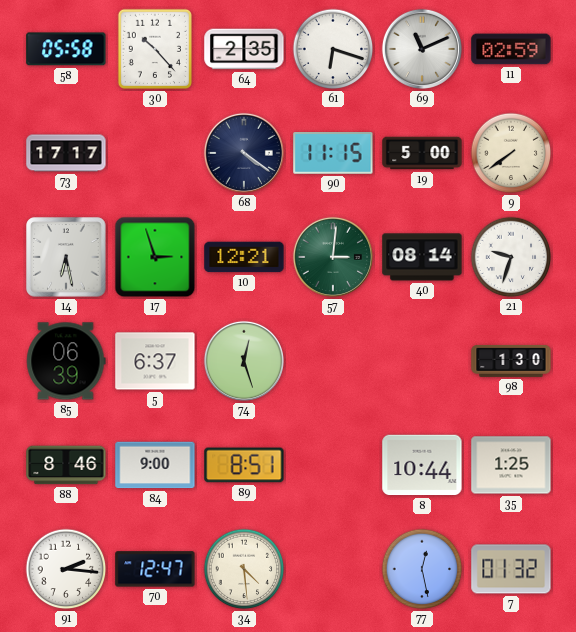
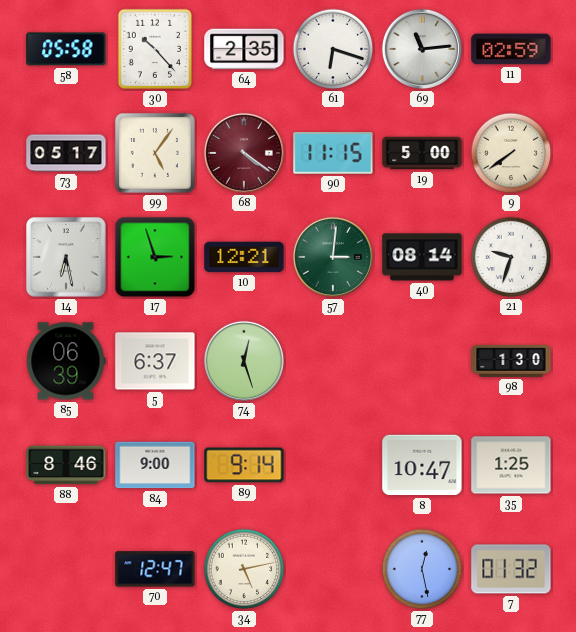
69: 11:11 -> 11:14 (422, 49)
73: 17:17 -> 05:17 (66, 153)
99: none -> 5:06 (155, 153)
68 dial: navy -> burgundy (244, 153)
89: 8:51 -> 9:14 (244, 465)
8: 10:44 -> 10:47 (422, 465)
91: 2:16 -> none (66, 569)
34: 4:29 -> 5:13 (244, 569)
